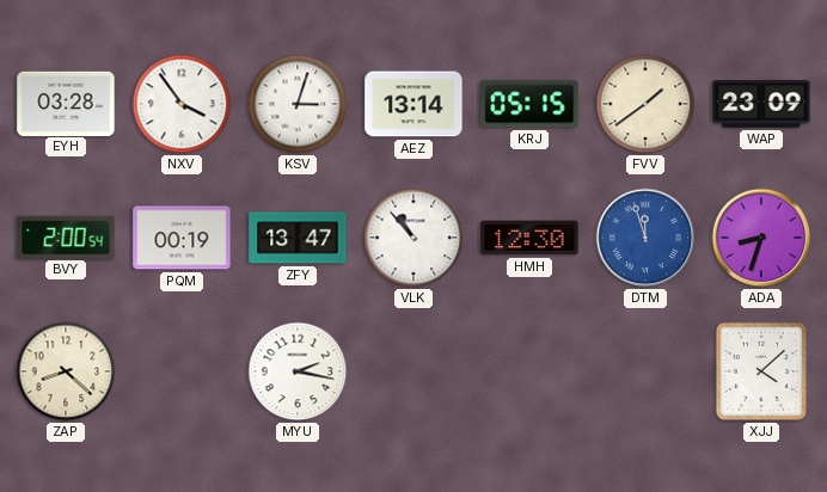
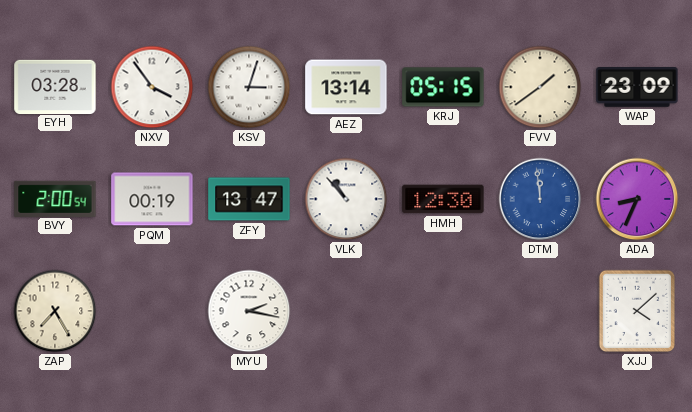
DTM: 11:57 -> 11:59 (540, 199)
ADA: 8:33 -> 8:34 (637, 199)
ZAP: 8:22 -> 7:25 (55, 311)
